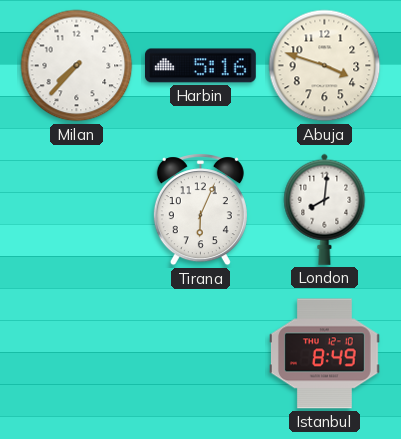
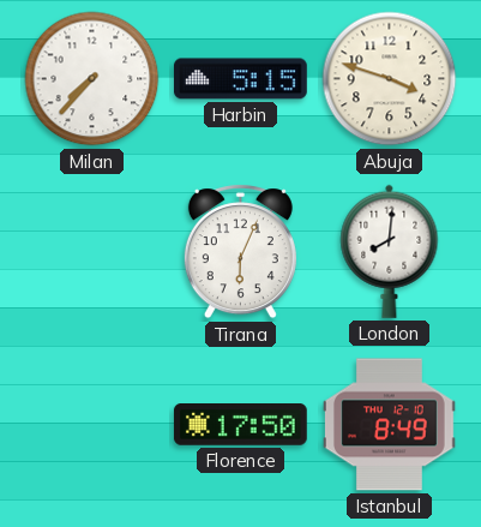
Harbin: 5:16 -> 5:15 (241, 79)
Florence: none -> 17:50 (240, 425)
